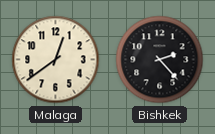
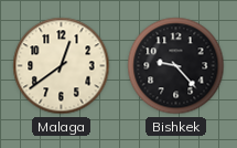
Bishkek: 2:23 -> 9:23 (176, 66)
